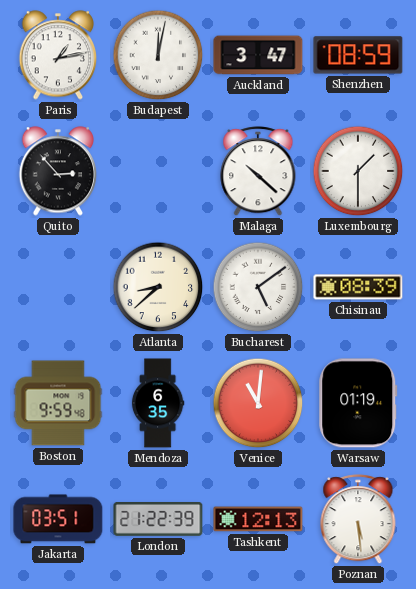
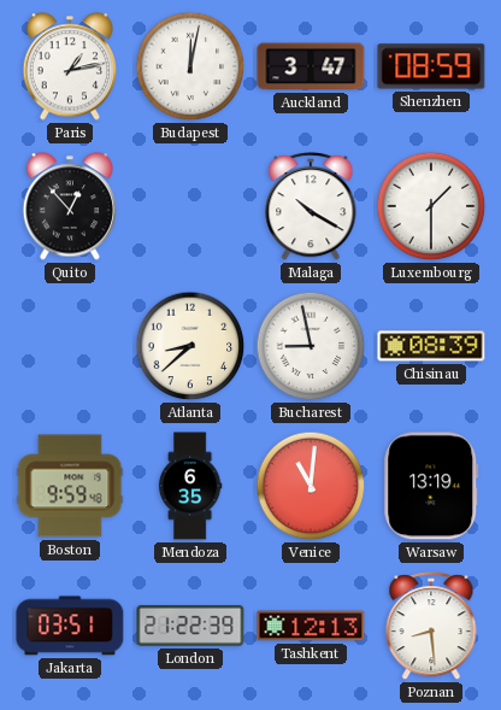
Quito: 2:53 -> 12:53 (70, 206)
Malaga: 10:22 -> 10:20 (311, 207)
Bucharest: 5:09 -> 8:58 (311, 346)
Warsaw: 01:19 -> 13:19 (431, 486)
Poznan: 5:29 -> 8:29 (431, 627)
